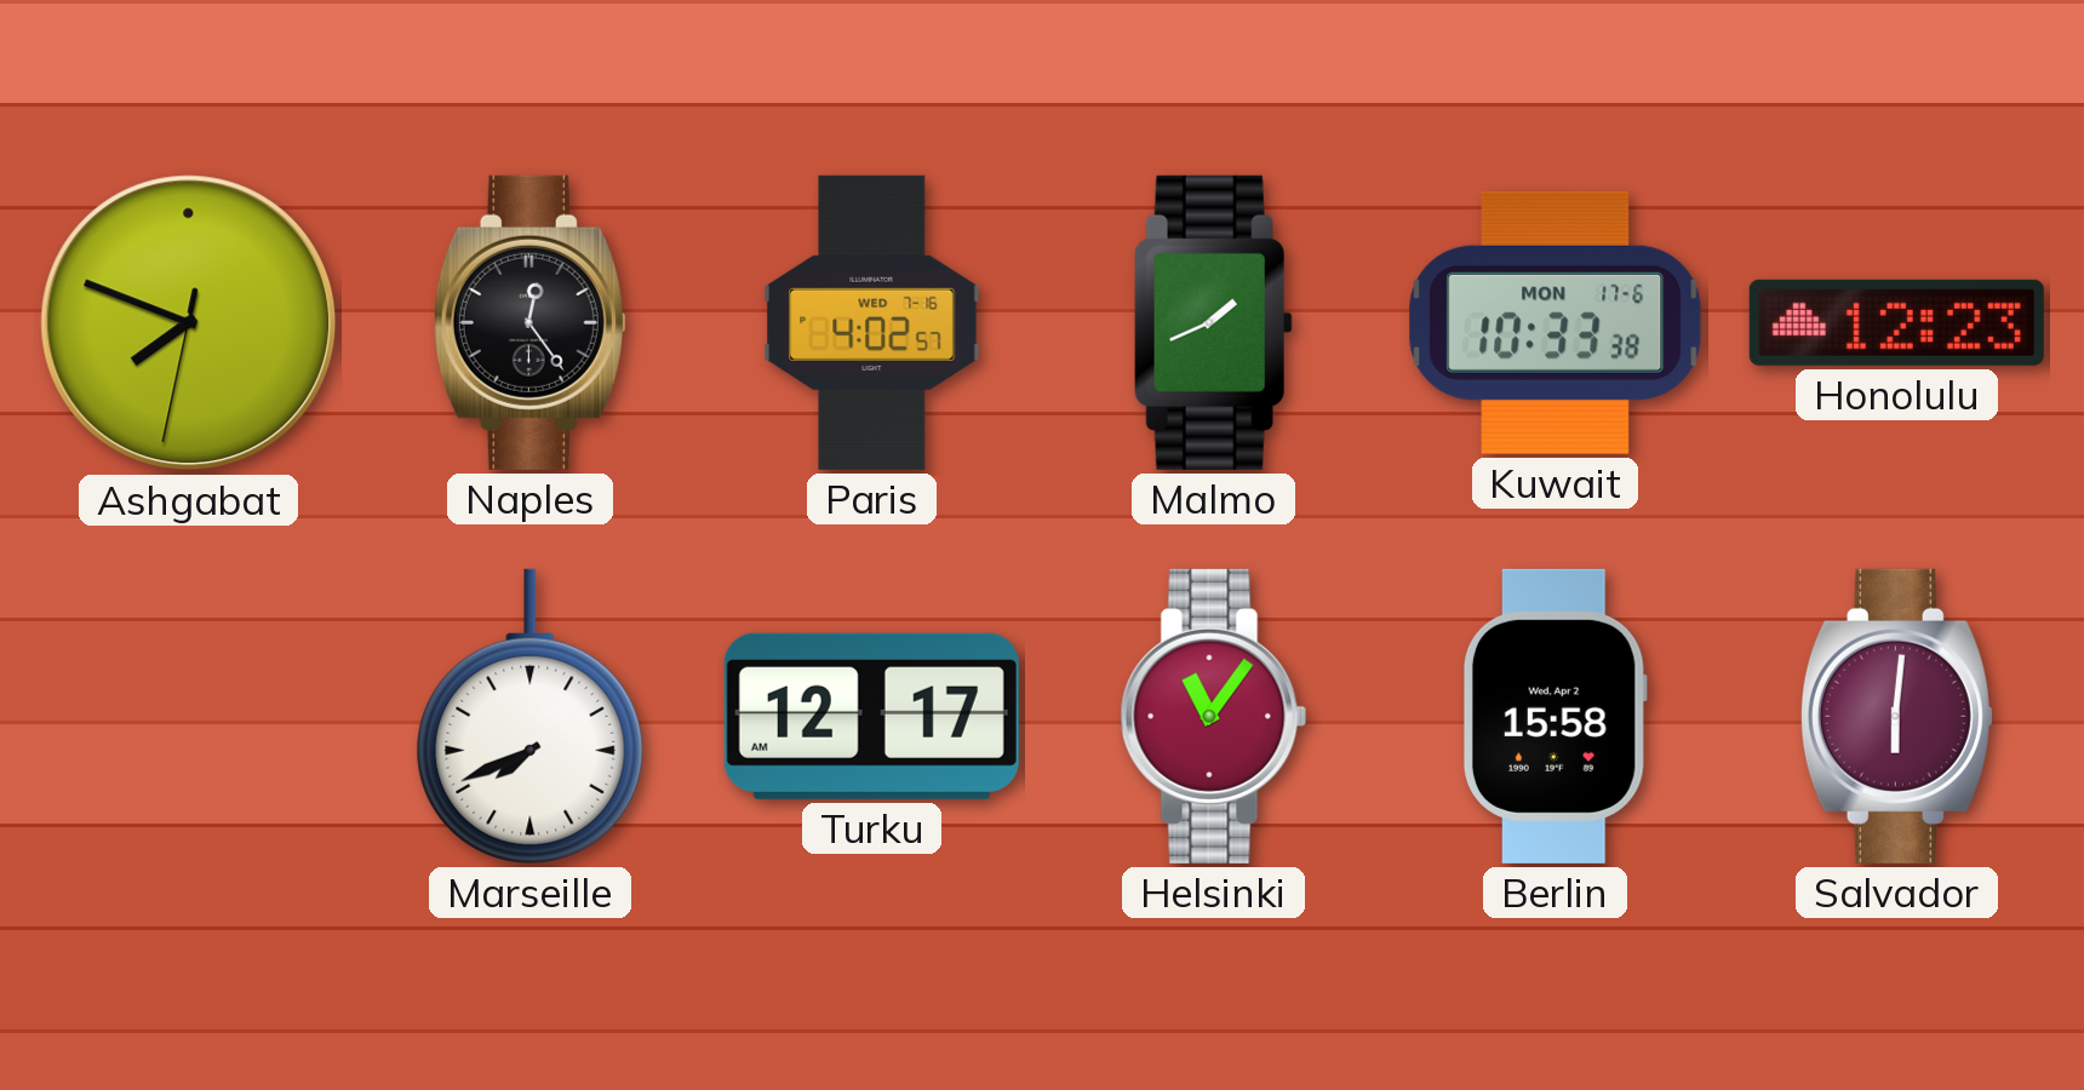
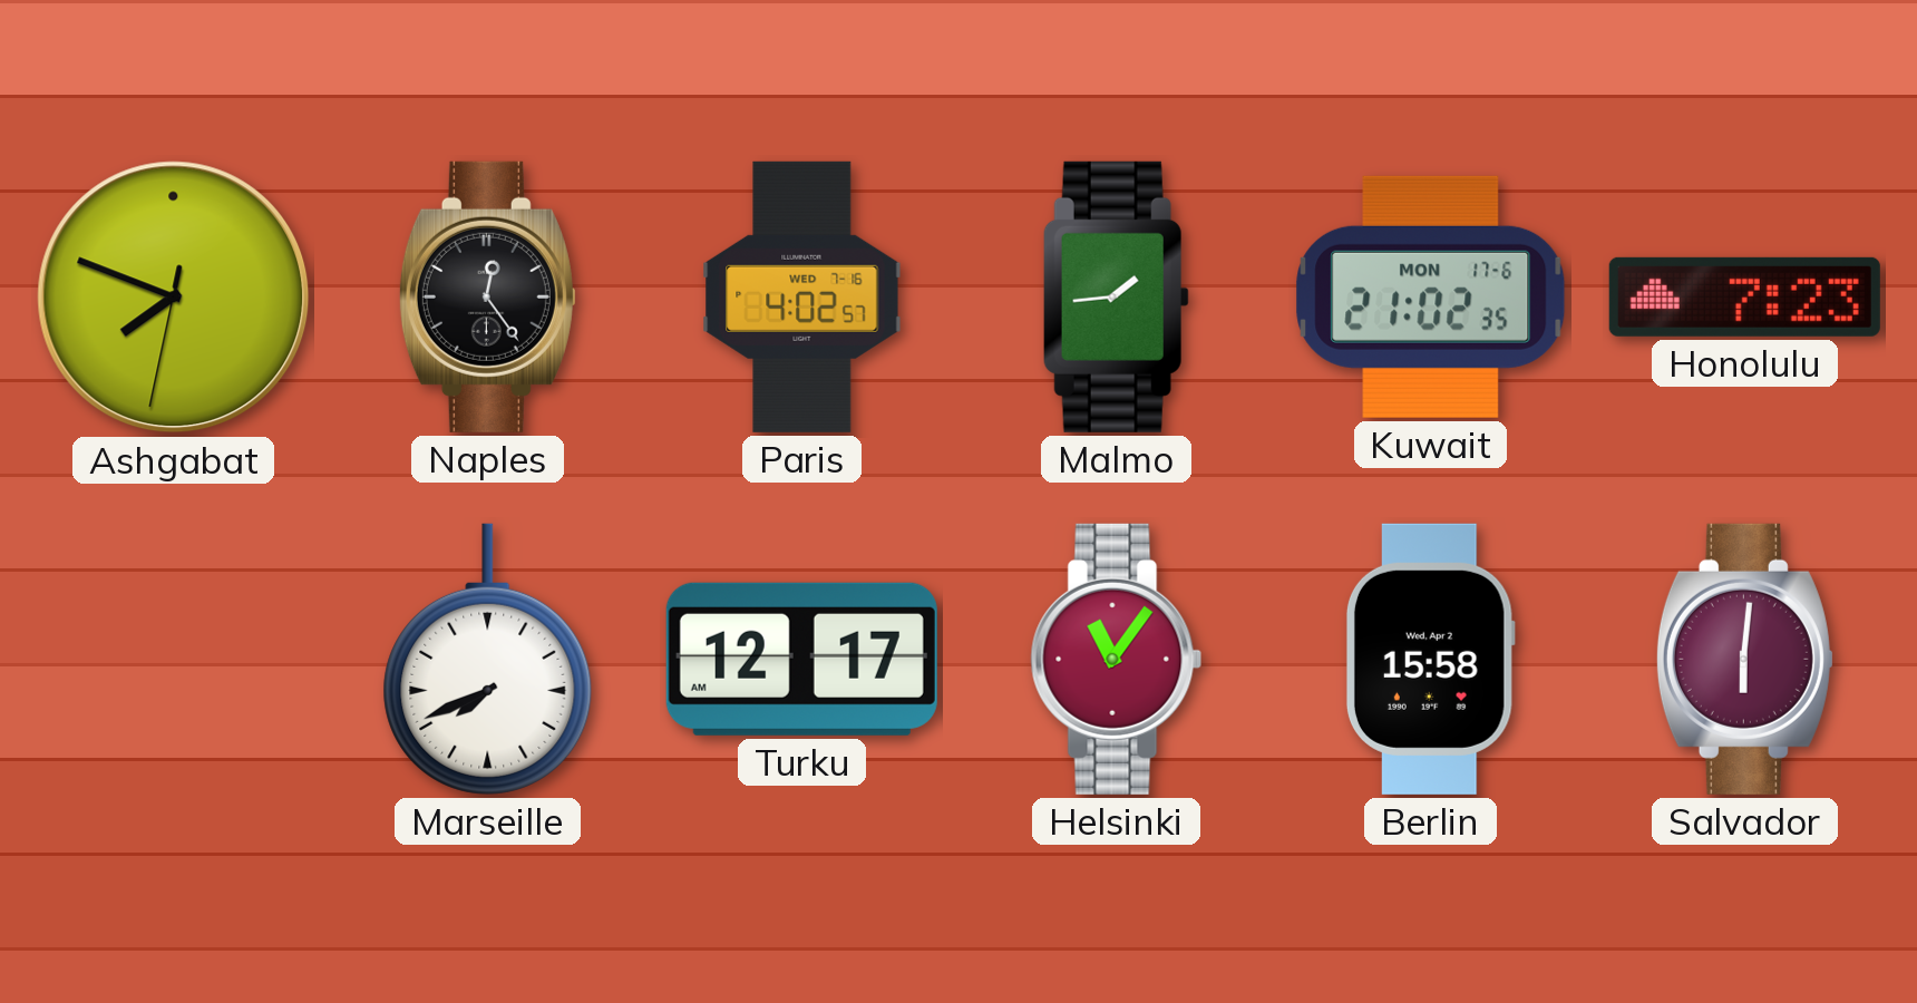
Malmo: 1:41 -> 1:44 (1116, 296)
Kuwait: 10:33 -> 21:02 (1431, 296)
Honolulu: 12:23 -> 7:23 (1744, 296)
